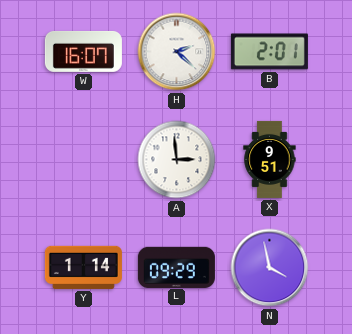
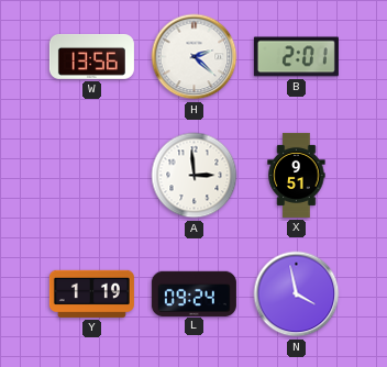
W: 16:07 -> 13:56 (91, 56)
Y: 1:14 -> 1:19 (91, 293)
L: 09:29 -> 09:24 (193, 293)
